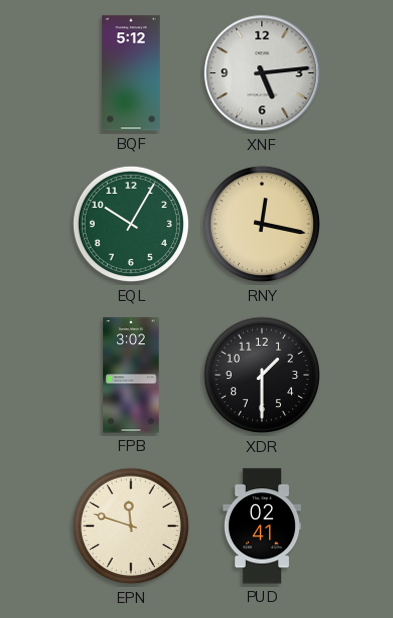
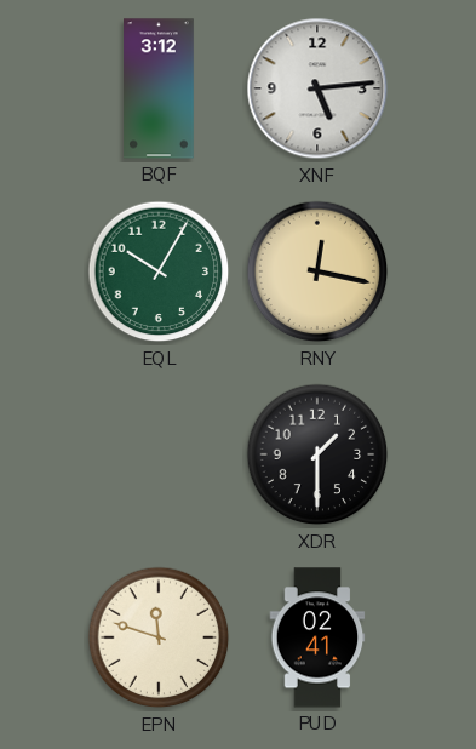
BQF: 5:12 -> 3:12 (160, 88)
FPB: 3:02 -> none (131, 375)
